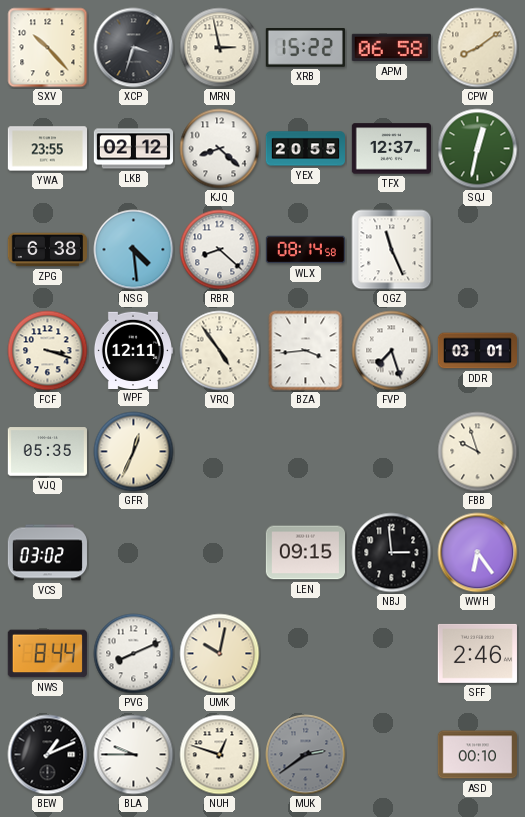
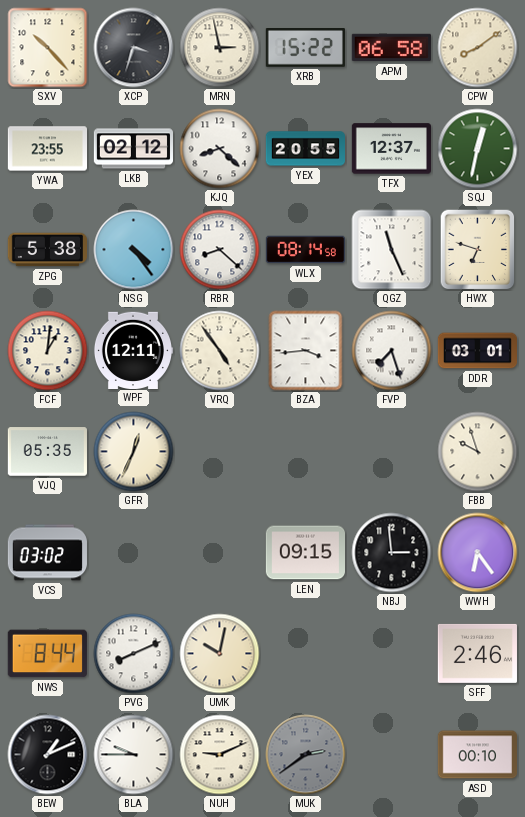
ZPG: 6:38 -> 5:38 (47, 250)
NSG: 4:29 -> 4:24 (134, 250)
HWX: none -> 6:48 (478, 250)
FCF: 3:18 -> 1:01 (48, 351)
NUH: 12:48 -> 9:11 (220, 755)
